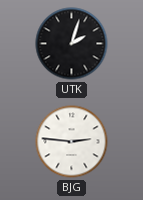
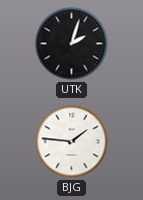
BJG: 2:46 -> 1:46 (72, 142)
